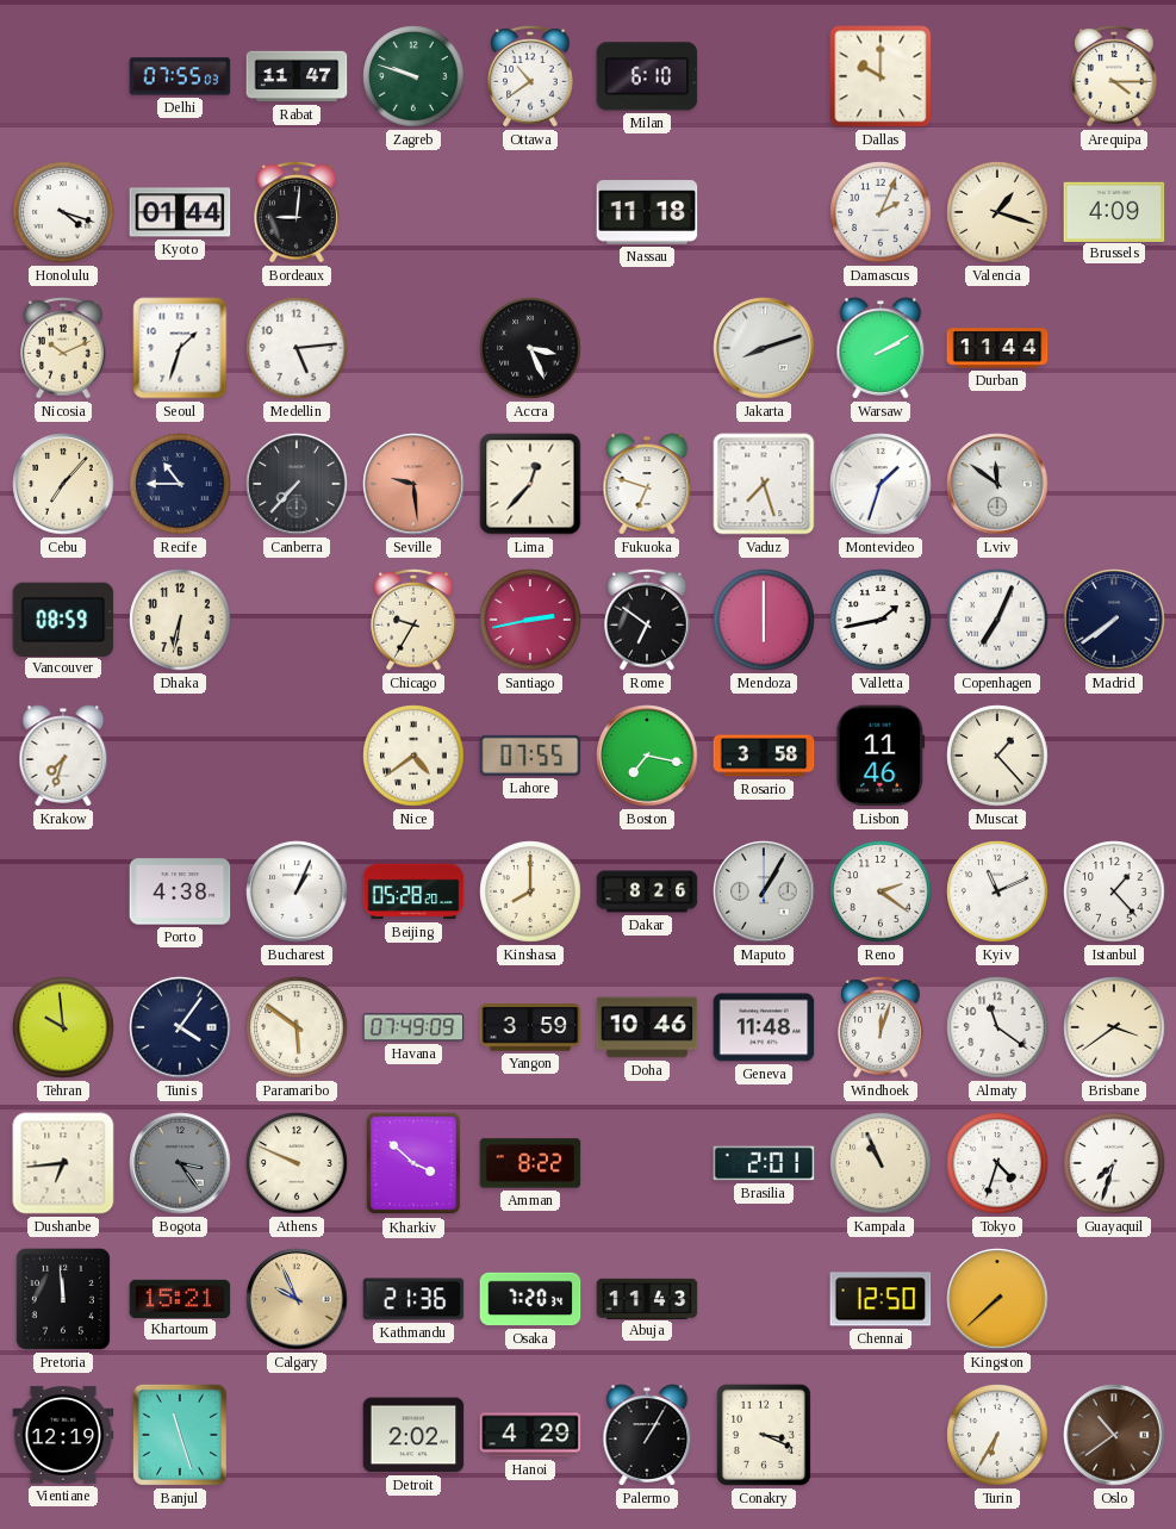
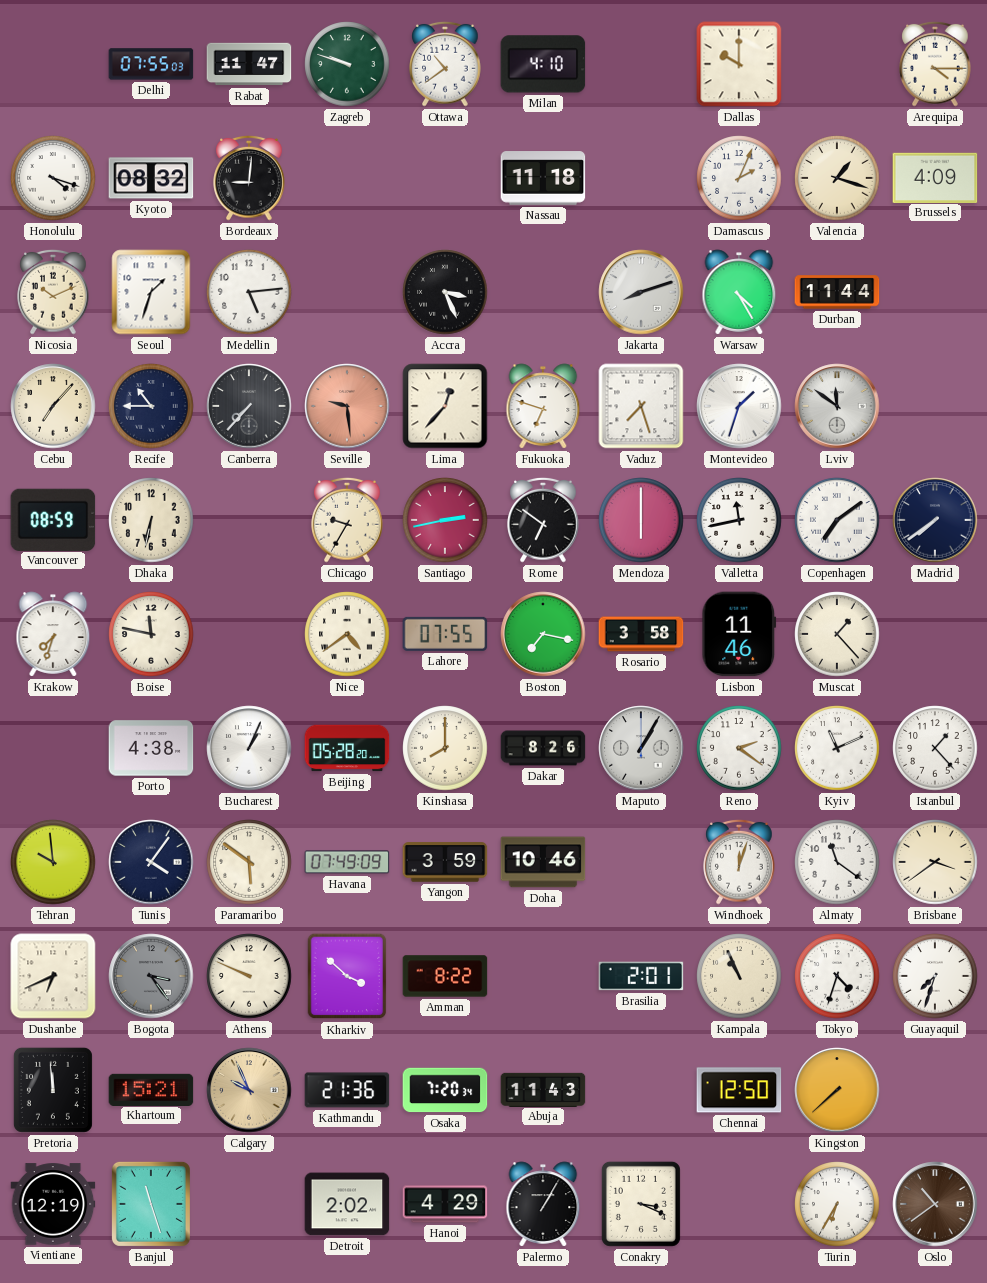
Milan: 6:10 -> 4:10 (543, 64)
Kyoto: 01:44 -> 08:32 (151, 178)
Warsaw: 2:10 -> 4:25 (739, 292)
Valletta: 1:43 -> 11:43 (739, 520)
Copenhagen: 7:04 -> 7:09 (837, 520)
Boise: none -> 11:47 (151, 634)
Geneva: 11:48 -> none (764, 1027)
Dushanbe: 6:44 -> 6:41 (53, 976)
